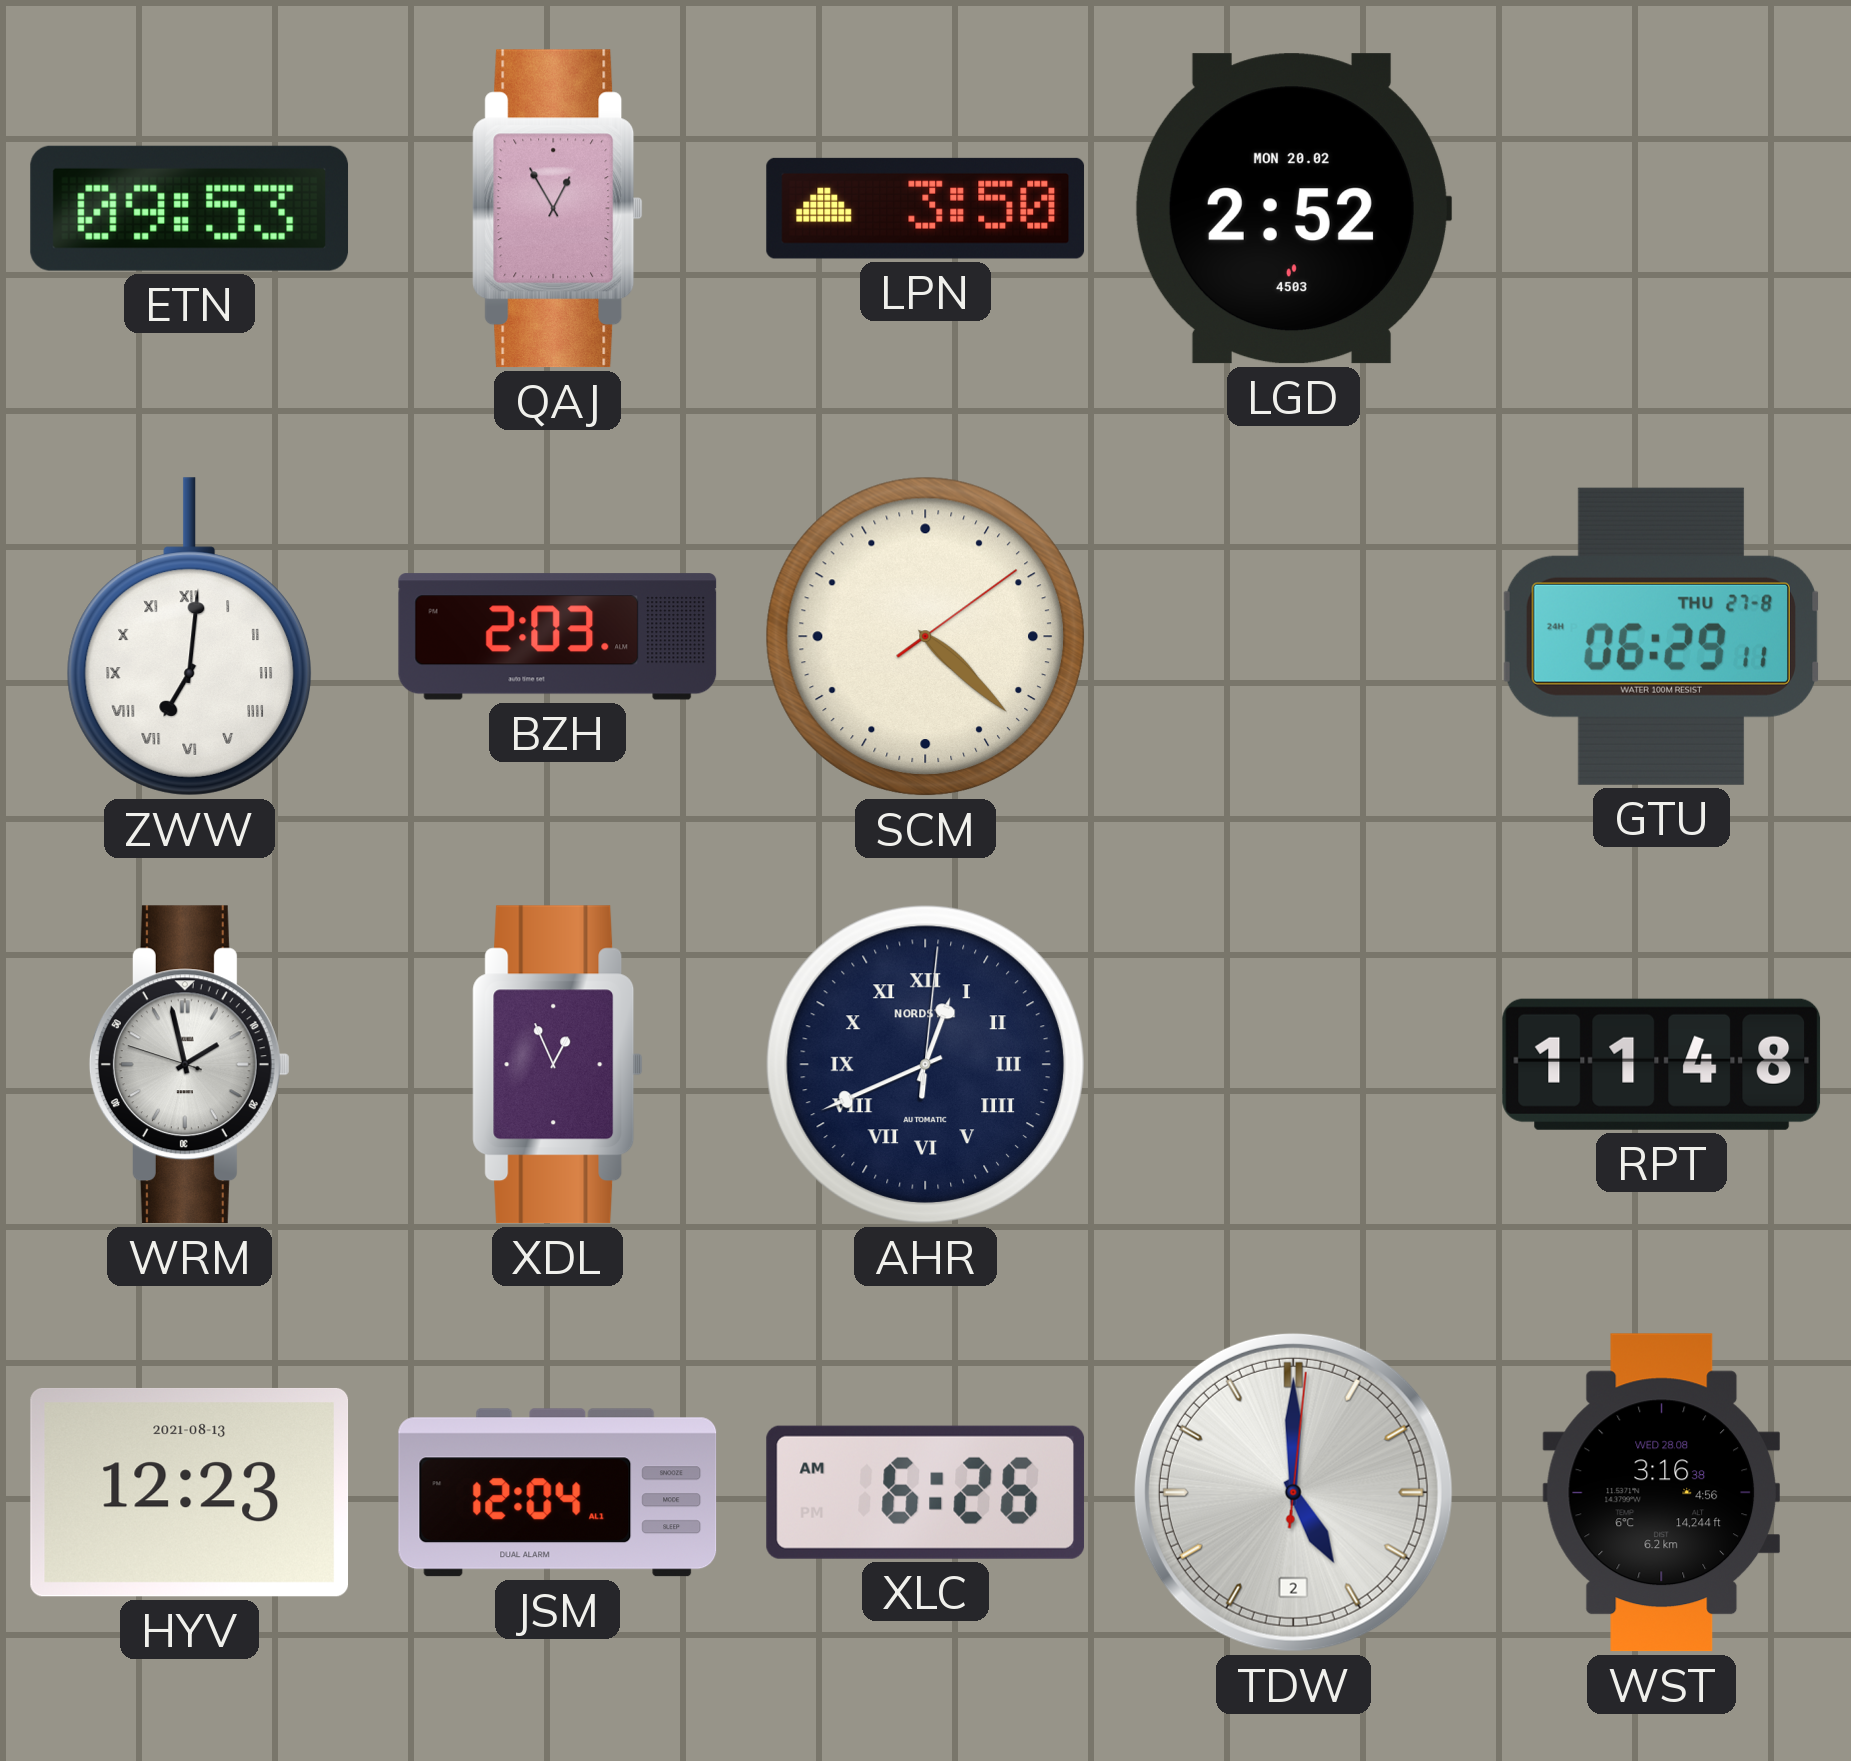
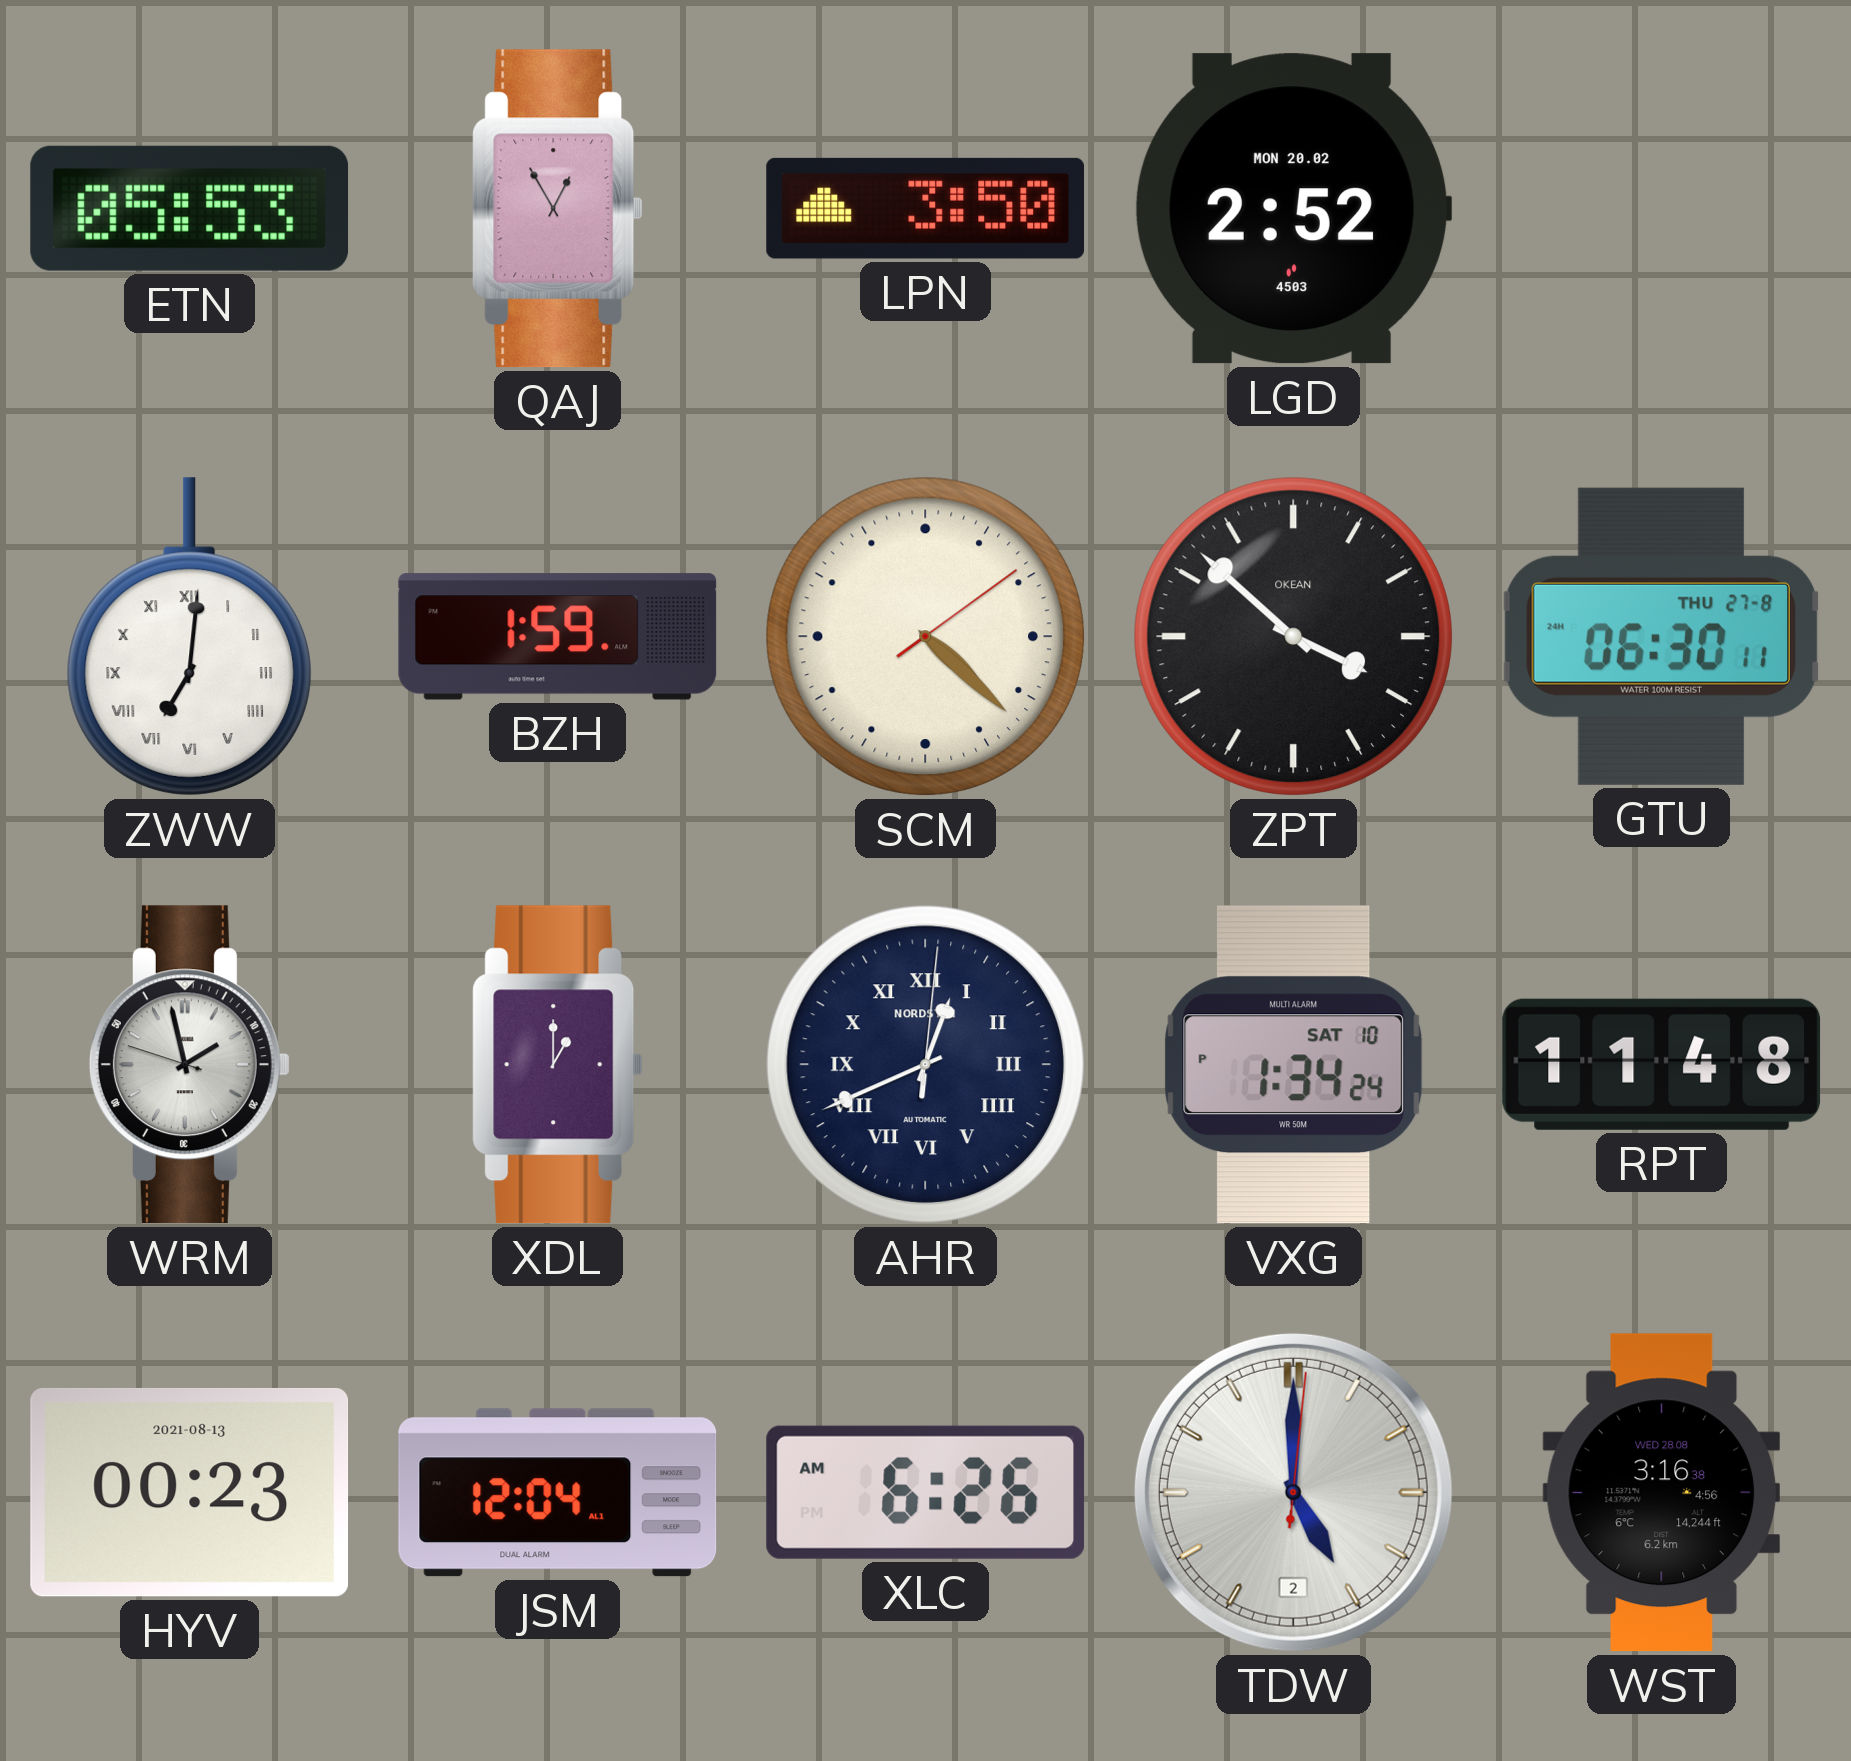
ETN: 09:53 -> 05:53 (190, 208)
BZH: 2:03 -> 1:59 (558, 637)
ZPT: none -> 3:52 (1293, 636)
GTU: 06:29 -> 06:30 (1661, 636)
XDL: 12:56 -> 1:00 (558, 1065)
VXG: none -> 1:34 (1294, 1065)
HYV: 12:23 -> 00:23 (190, 1492)
